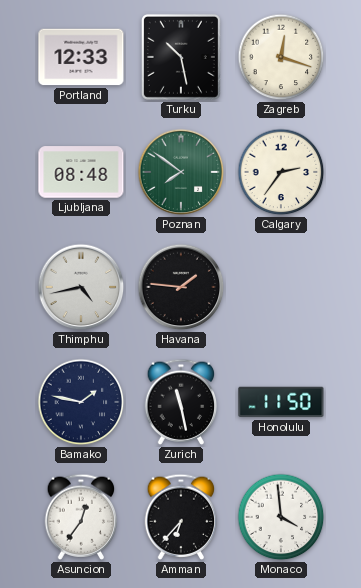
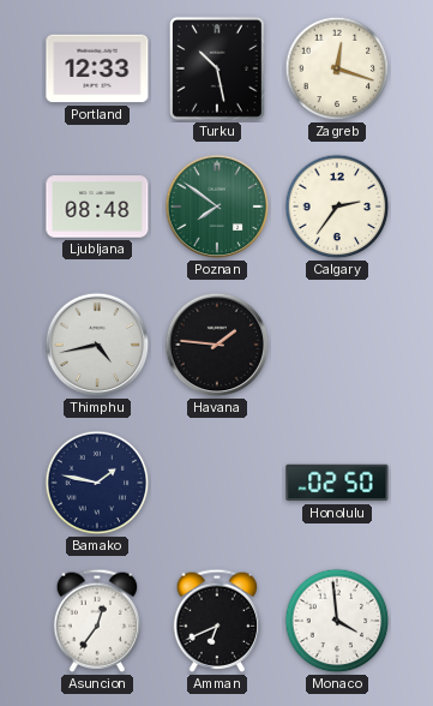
Zurich: 11:28 -> none (181, 402)
Honolulu: 11:50 -> 02:50 (337, 483)
Amman: 6:37 -> 6:41 (217, 621)
